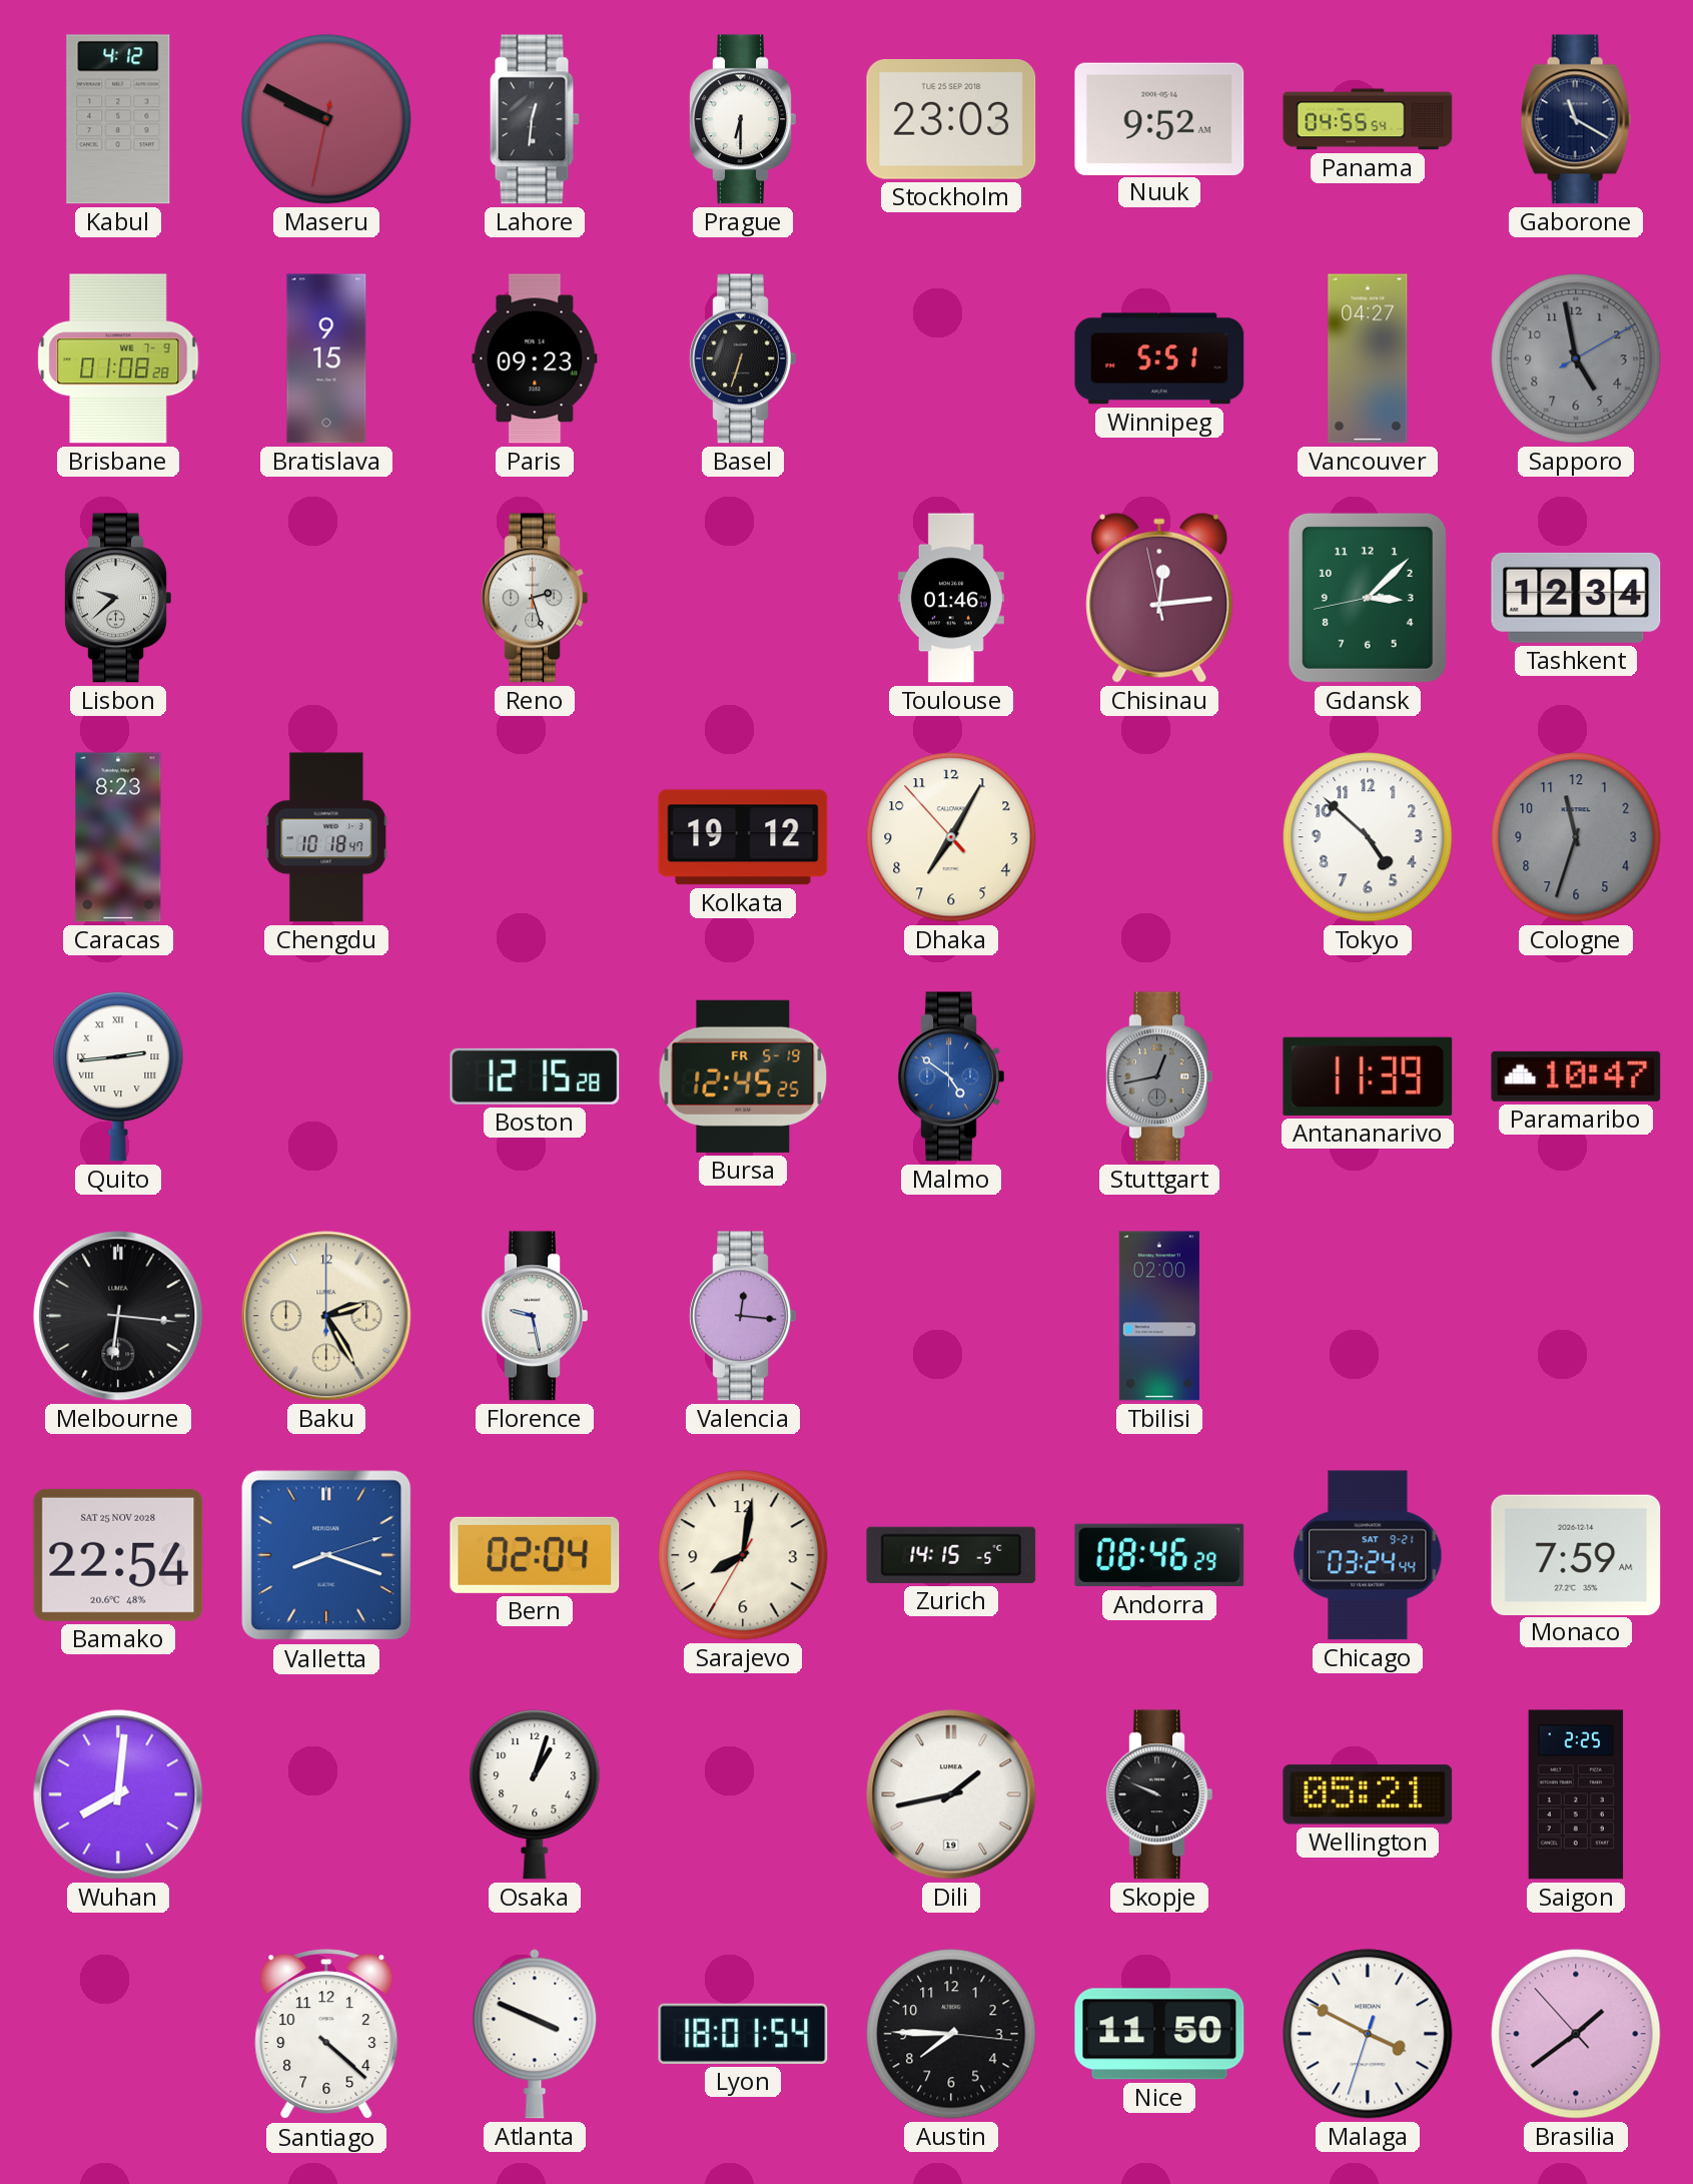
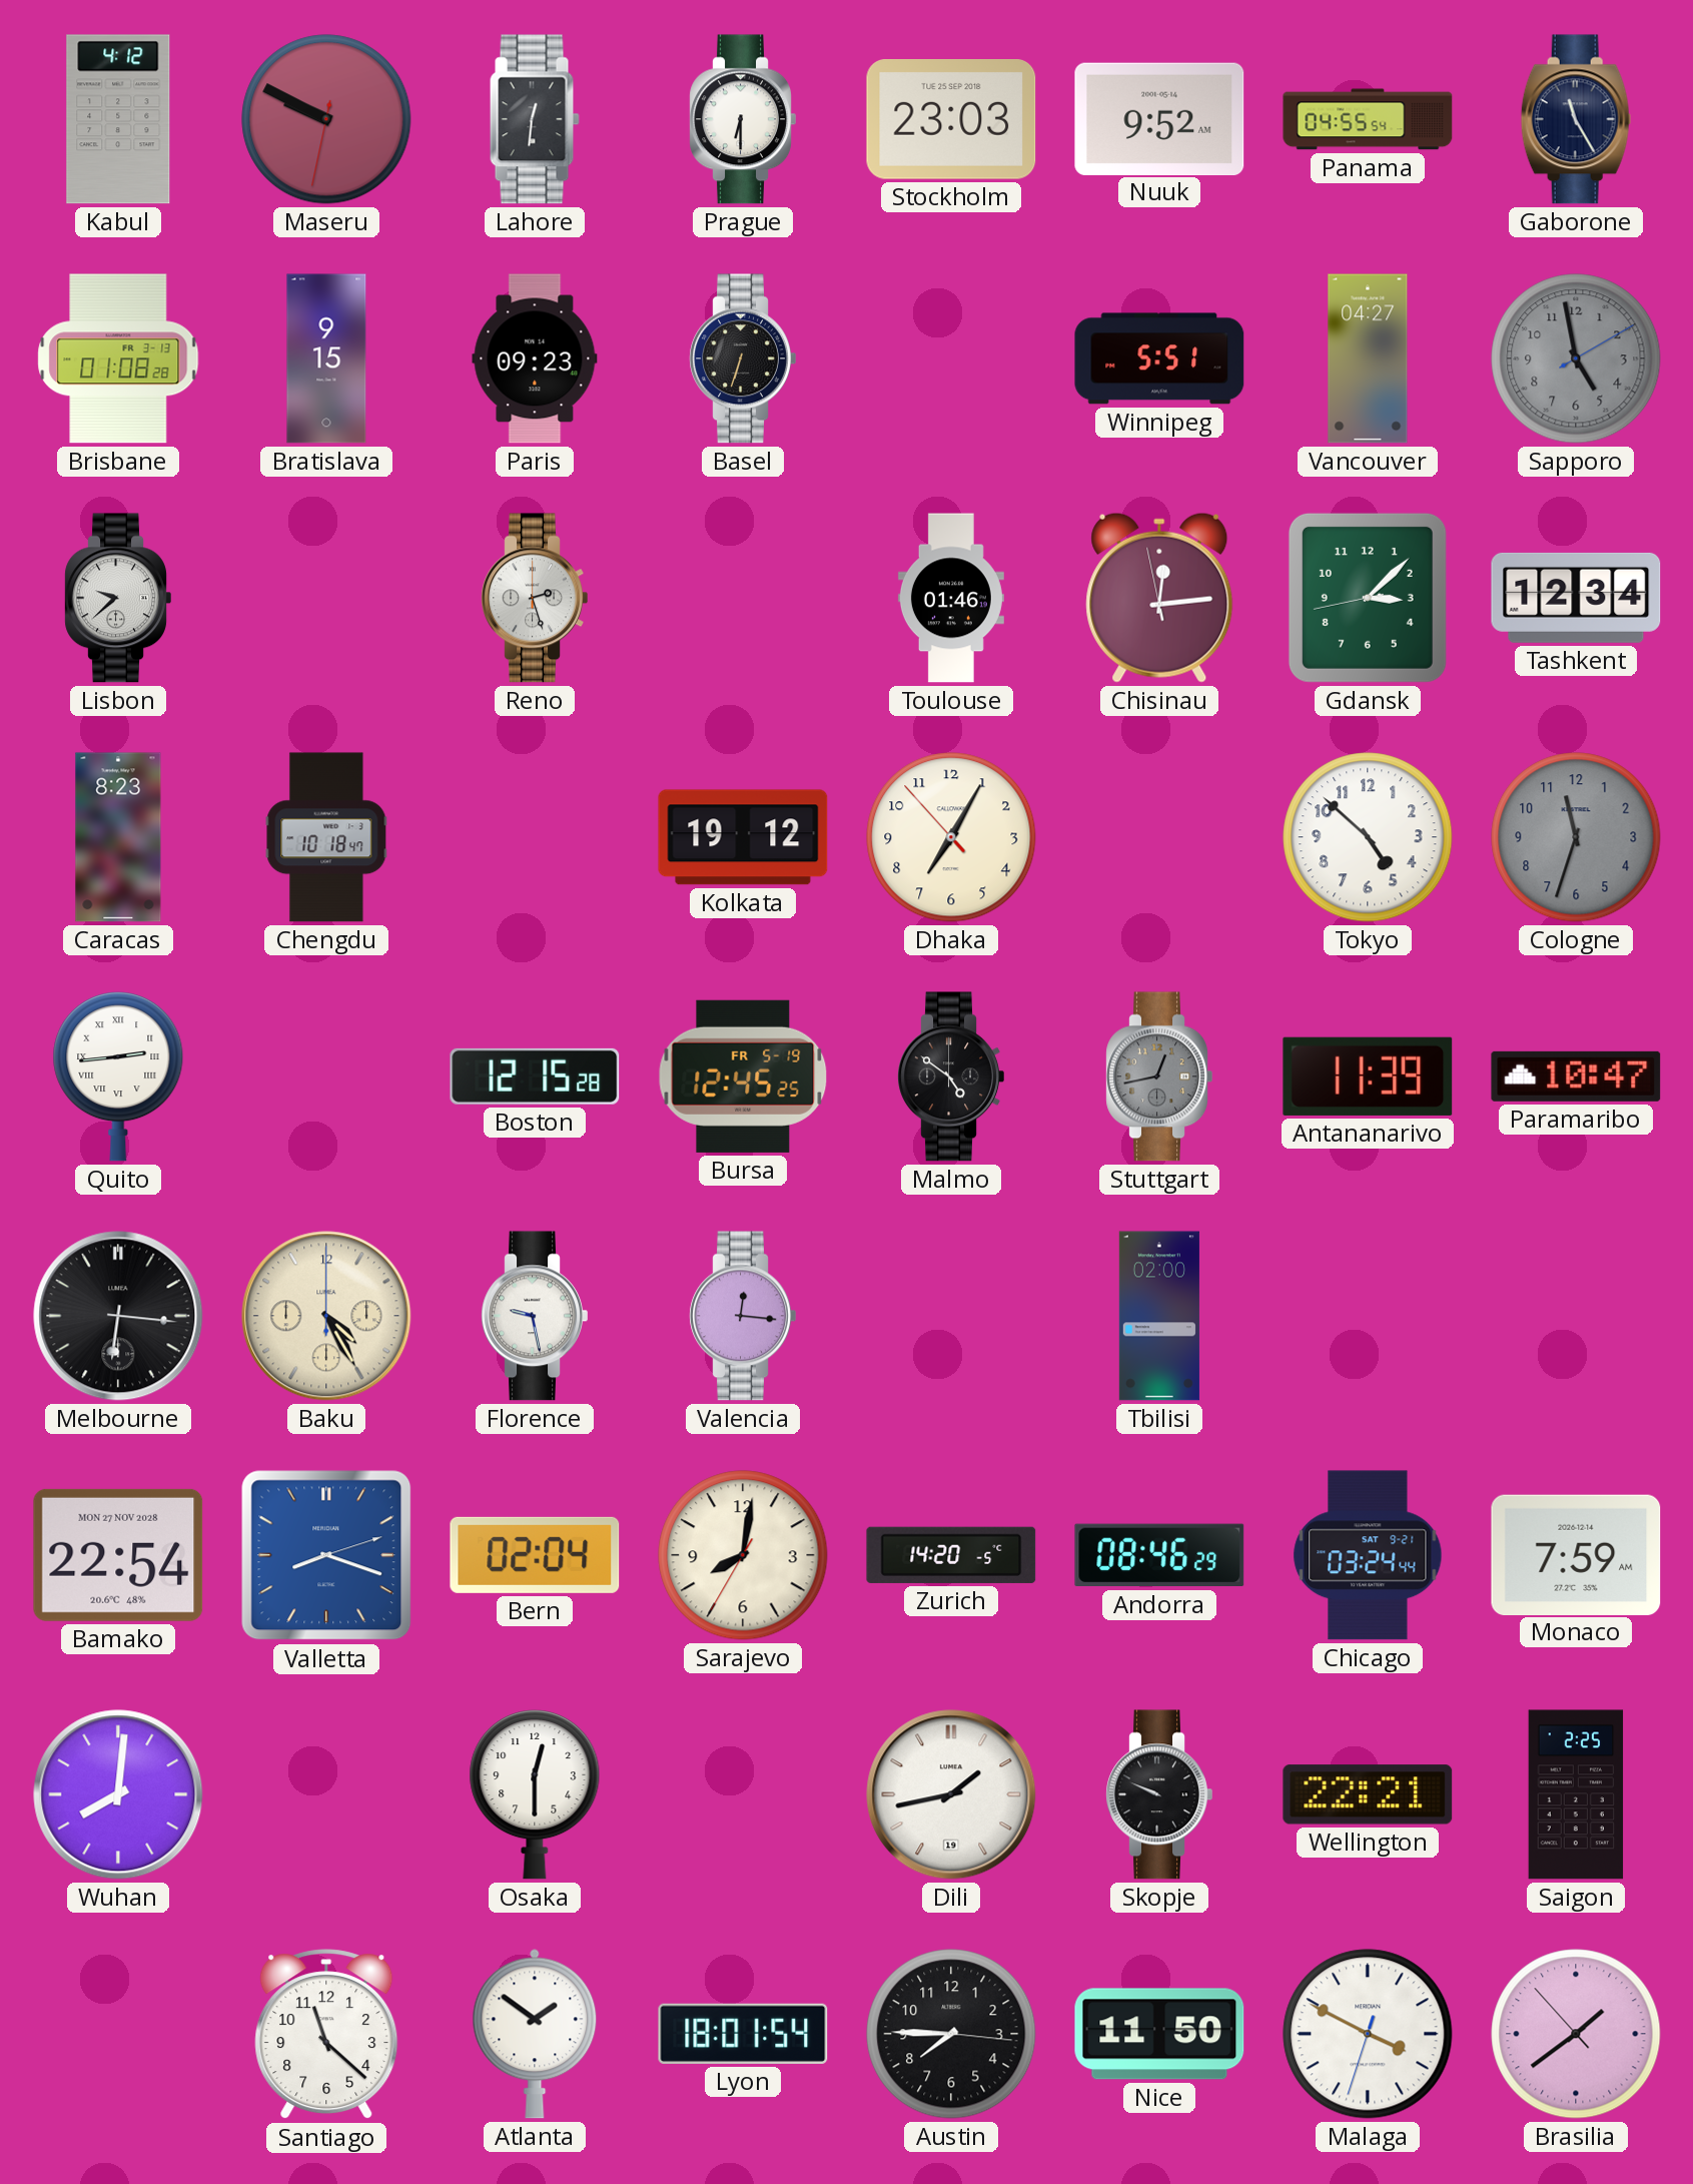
Gaborone: 11:20 -> 11:25 (1576, 119)
Brisbane date: WE 7-9 -> FR 3-13 (118, 358)
Malmo dial: blue -> black (951, 1076)
Baku: 2:25 -> 4:25 (326, 1316)
Bamako date: SAT 25 NOV 2028 -> MON 27 NOV 2028 (118, 1555)
Zurich: 14:15 -> 14:20 (951, 1555)
Osaka: 1:03 -> 12:30 (535, 1794)
Wellington: 05:21 -> 22:21 (1368, 1794)
Santiago: 4:22 -> 11:22 (326, 2035)
Atlanta: 3:49 -> 1:51 (535, 2034)
